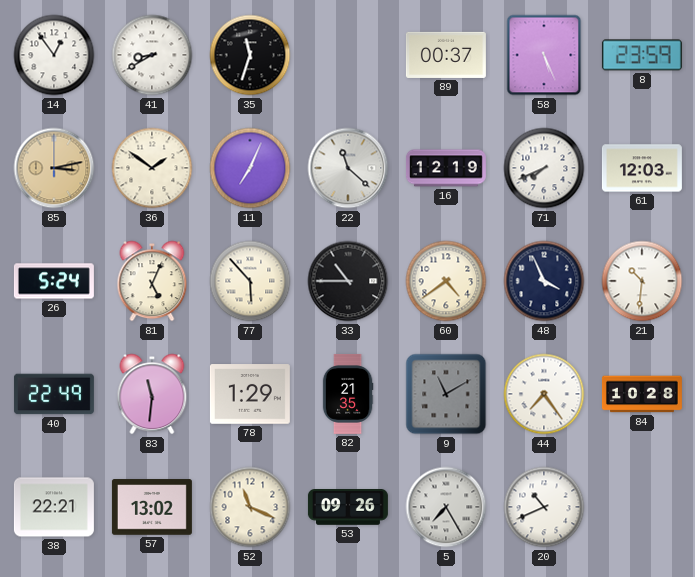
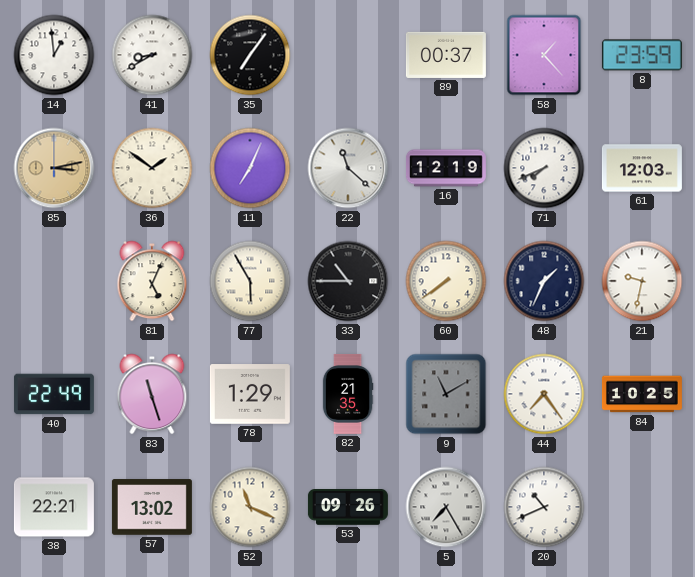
14: 12:54 -> 12:59 (54, 55)
35: 11:33 -> 7:06 (250, 55)
58: 5:26 -> 1:23 (544, 55)
26: 5:24 -> none (54, 281)
77: 5:53 -> 5:55 (250, 281)
60: 4:39 -> 7:39 (446, 281)
48: 3:56 -> 1:34 (544, 281)
21: 10:31 -> 9:32 (642, 281)
83: 11:31 -> 11:27 (152, 394)
84: 10:28 -> 10:25 (642, 394)
